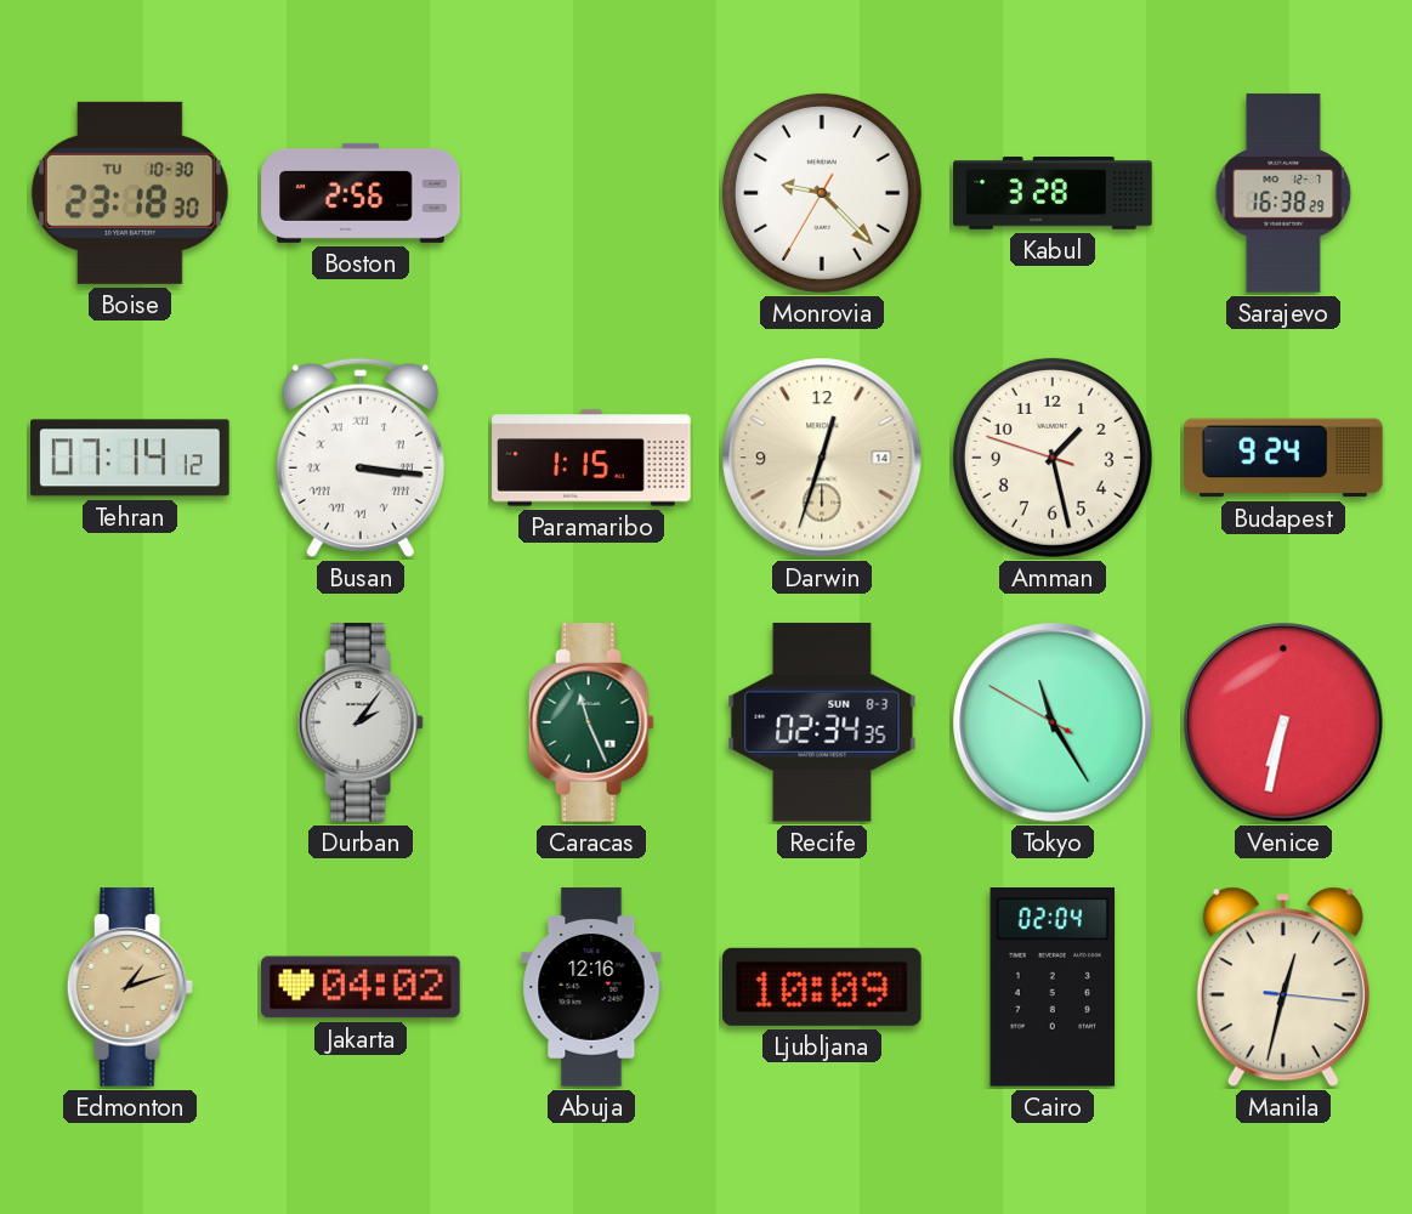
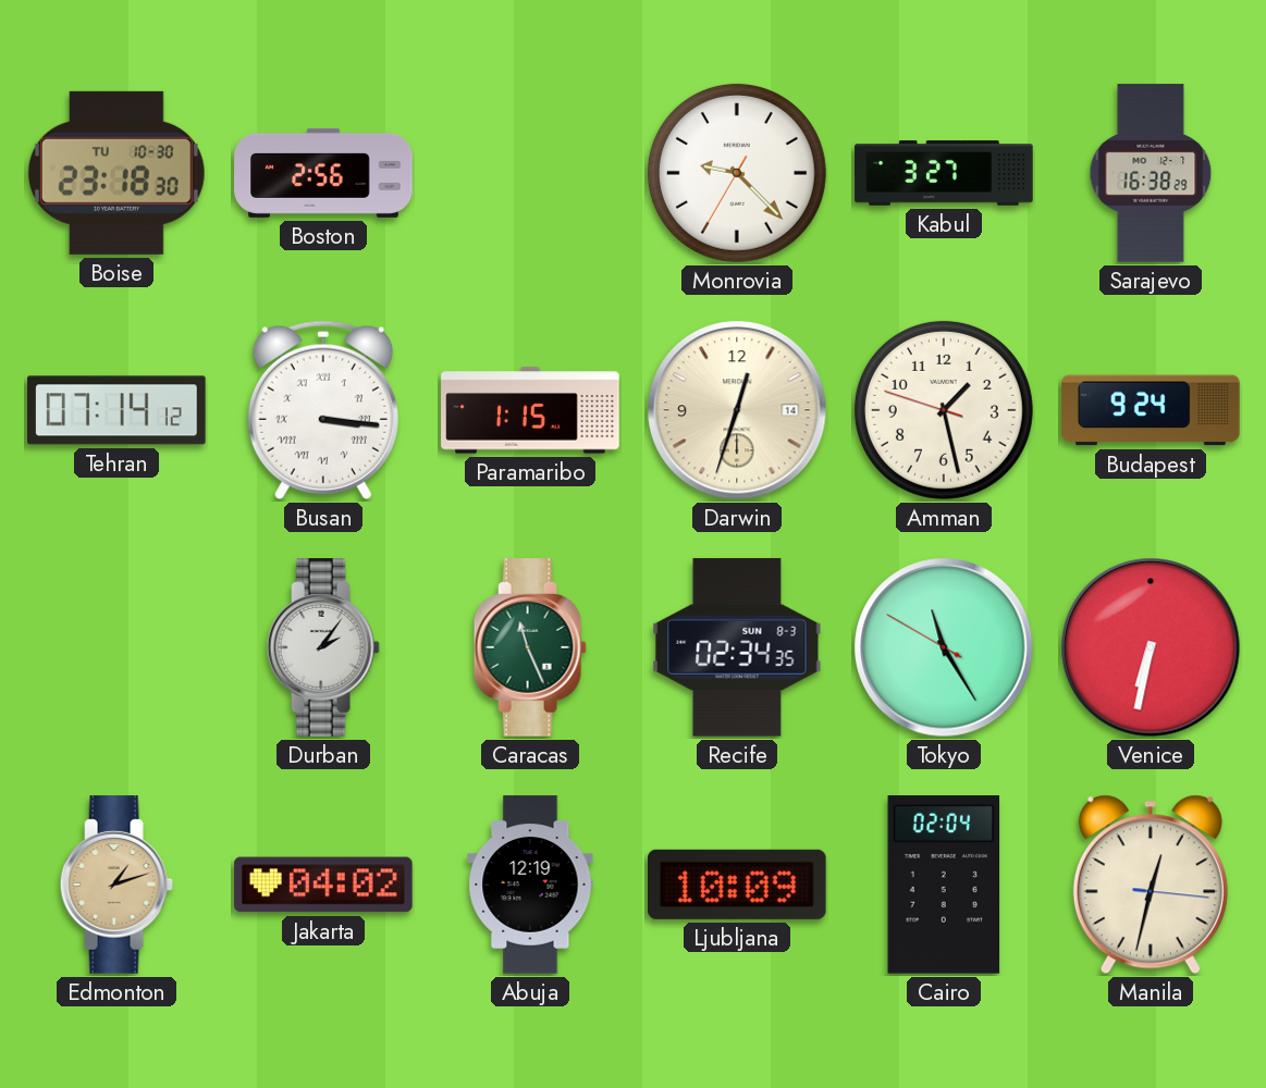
Kabul: 3:28 -> 3:27 (944, 173)
Abuja: 12:16 -> 12:19 (530, 885)
